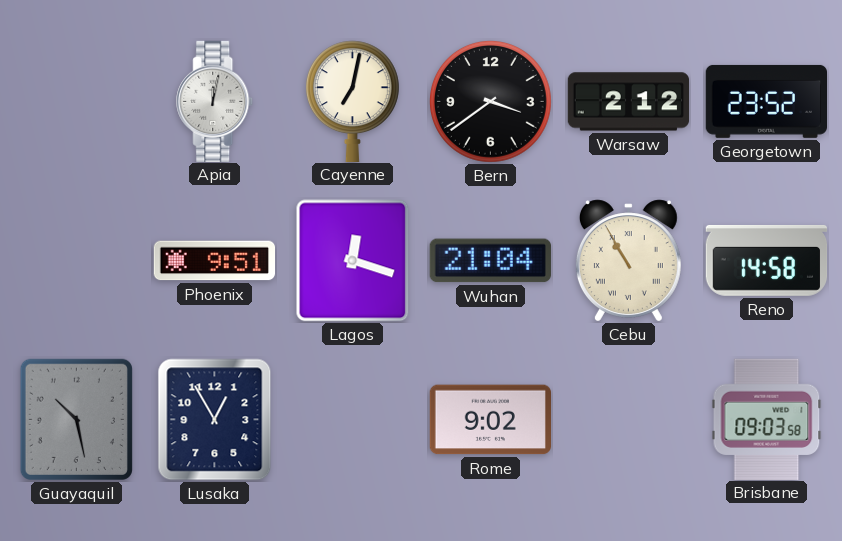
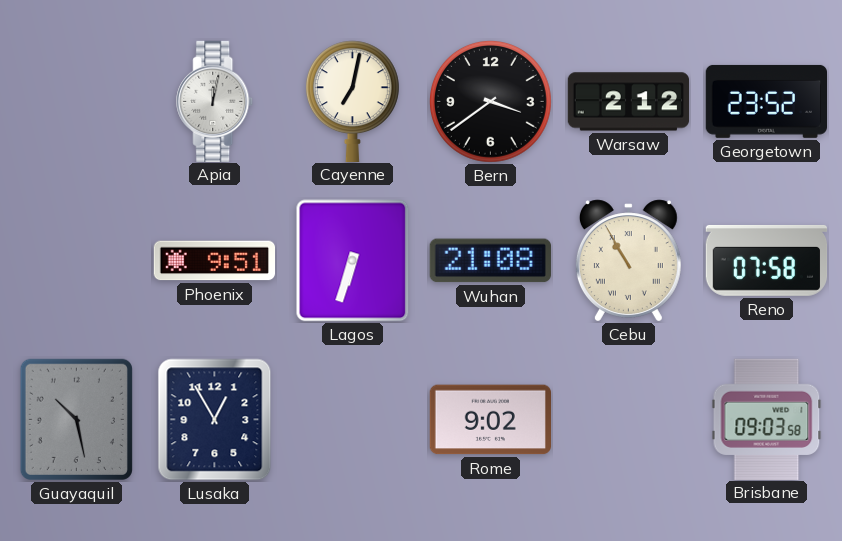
Lagos: 12:18 -> 6:33 (353, 261)
Wuhan: 21:04 -> 21:08 (490, 261)
Reno: 14:58 -> 07:58 (767, 261)
